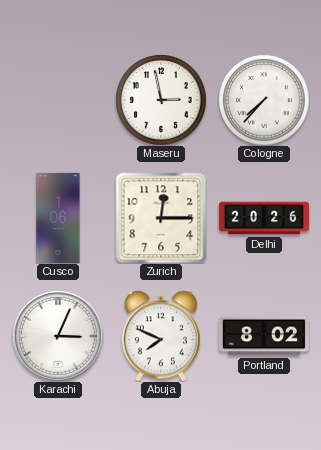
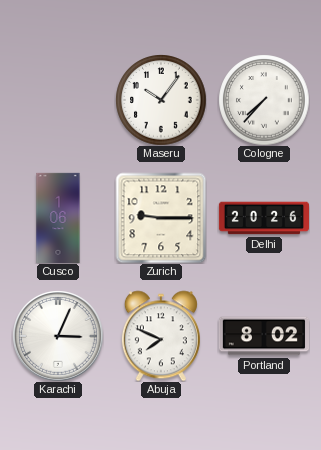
Maseru: 2:58 -> 10:06 (161, 100)
Zurich: 12:15 -> 9:15 (161, 218)
